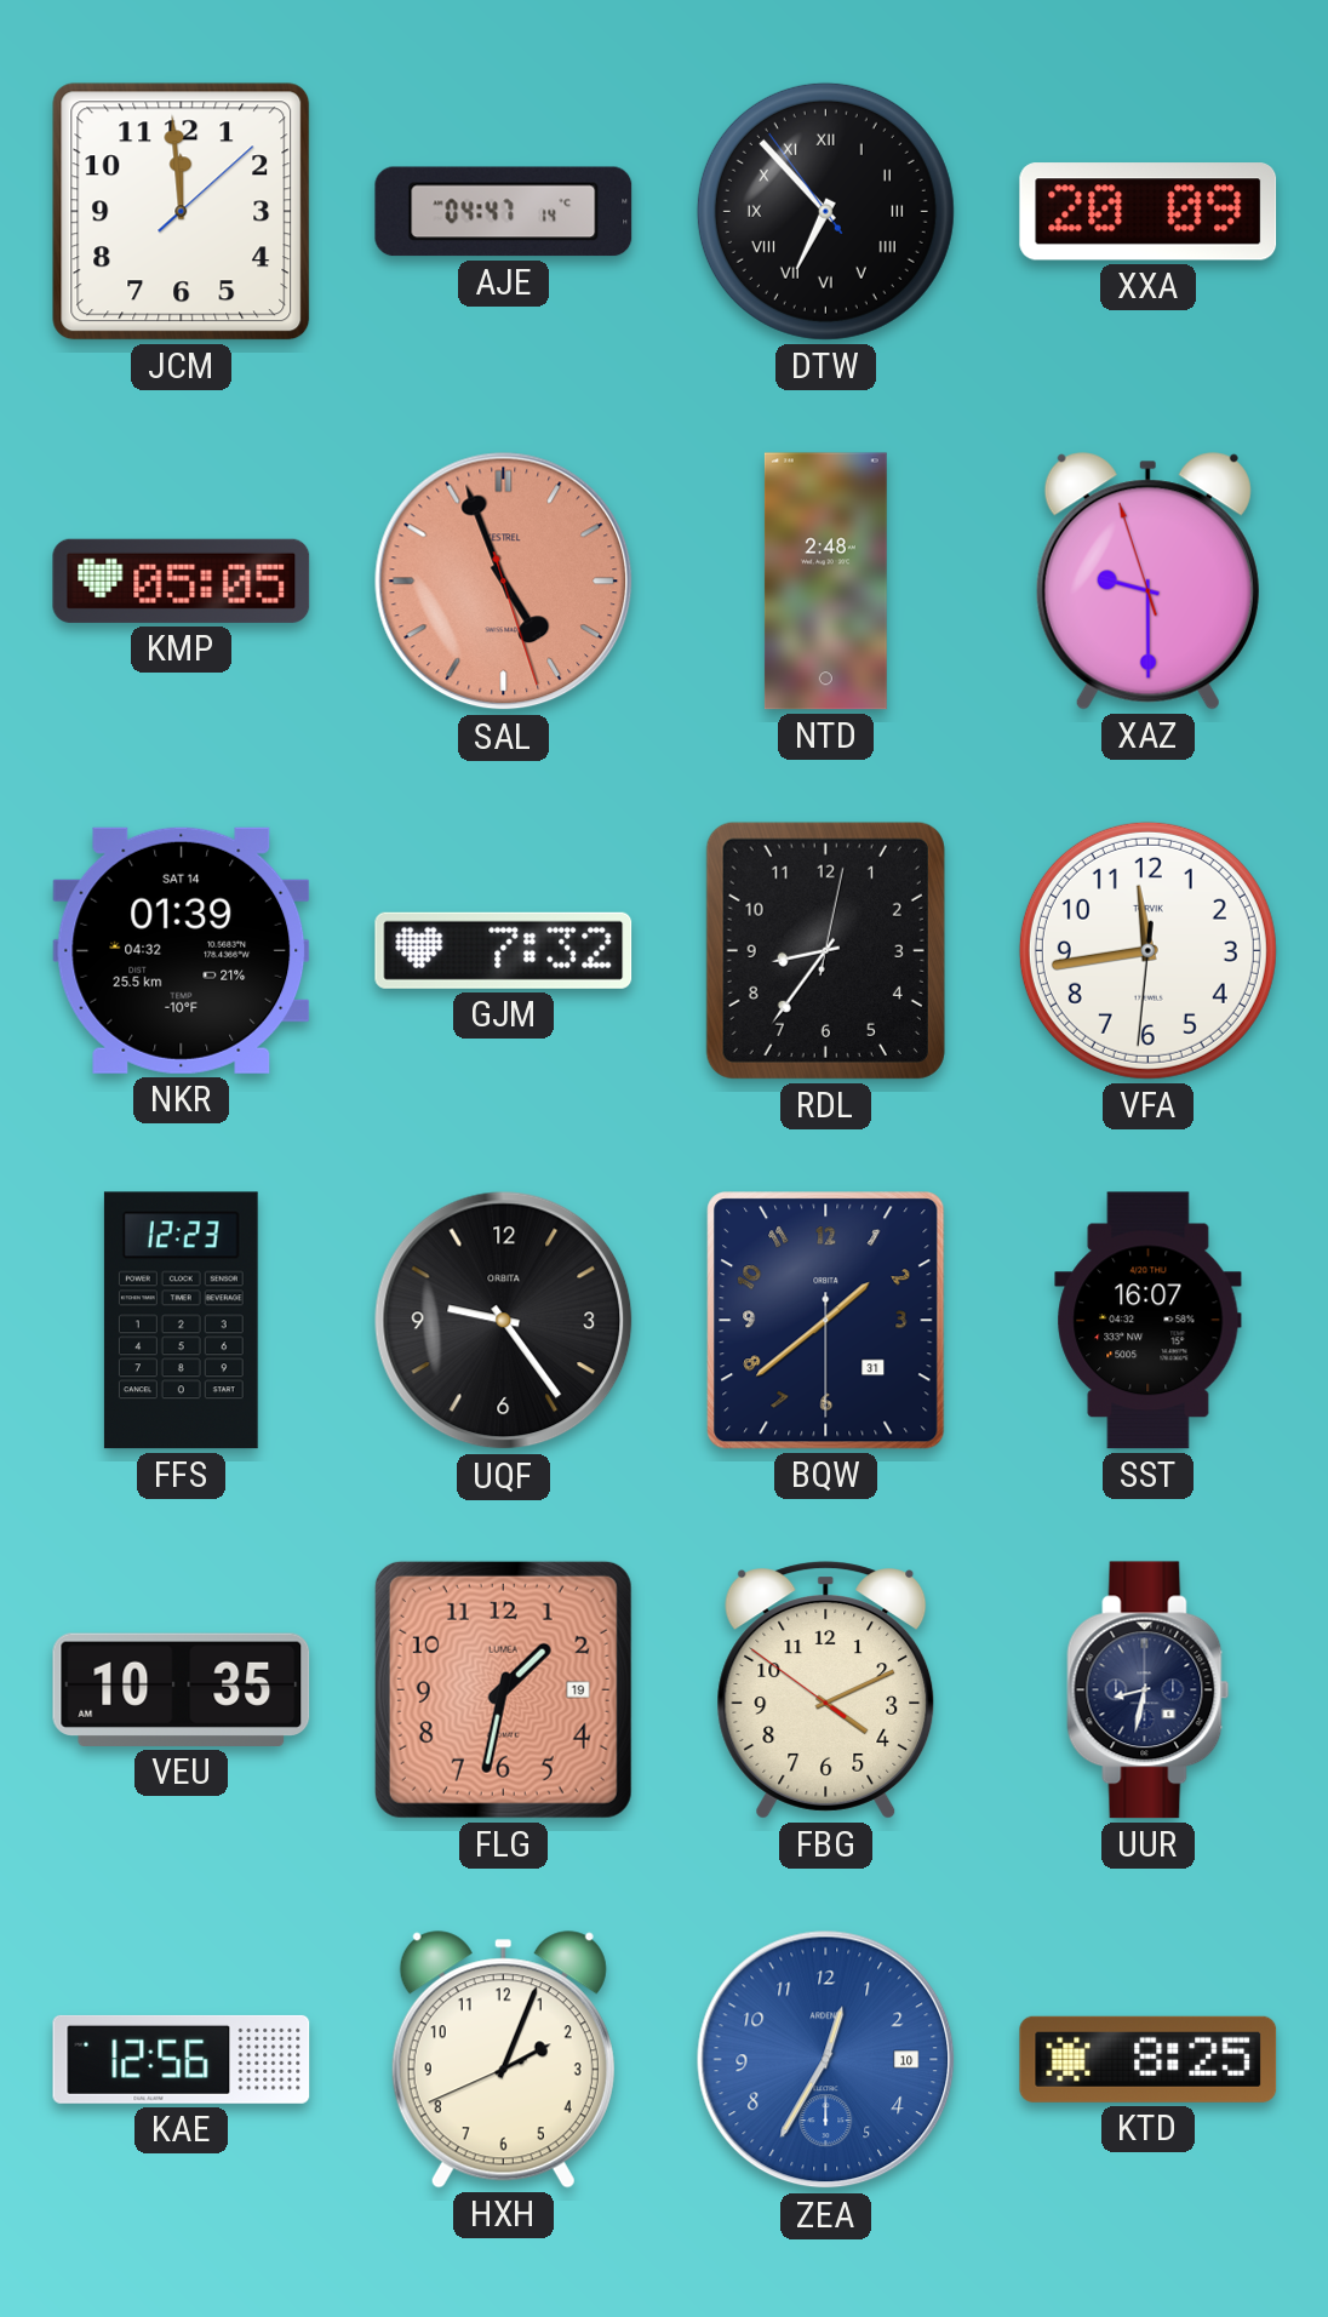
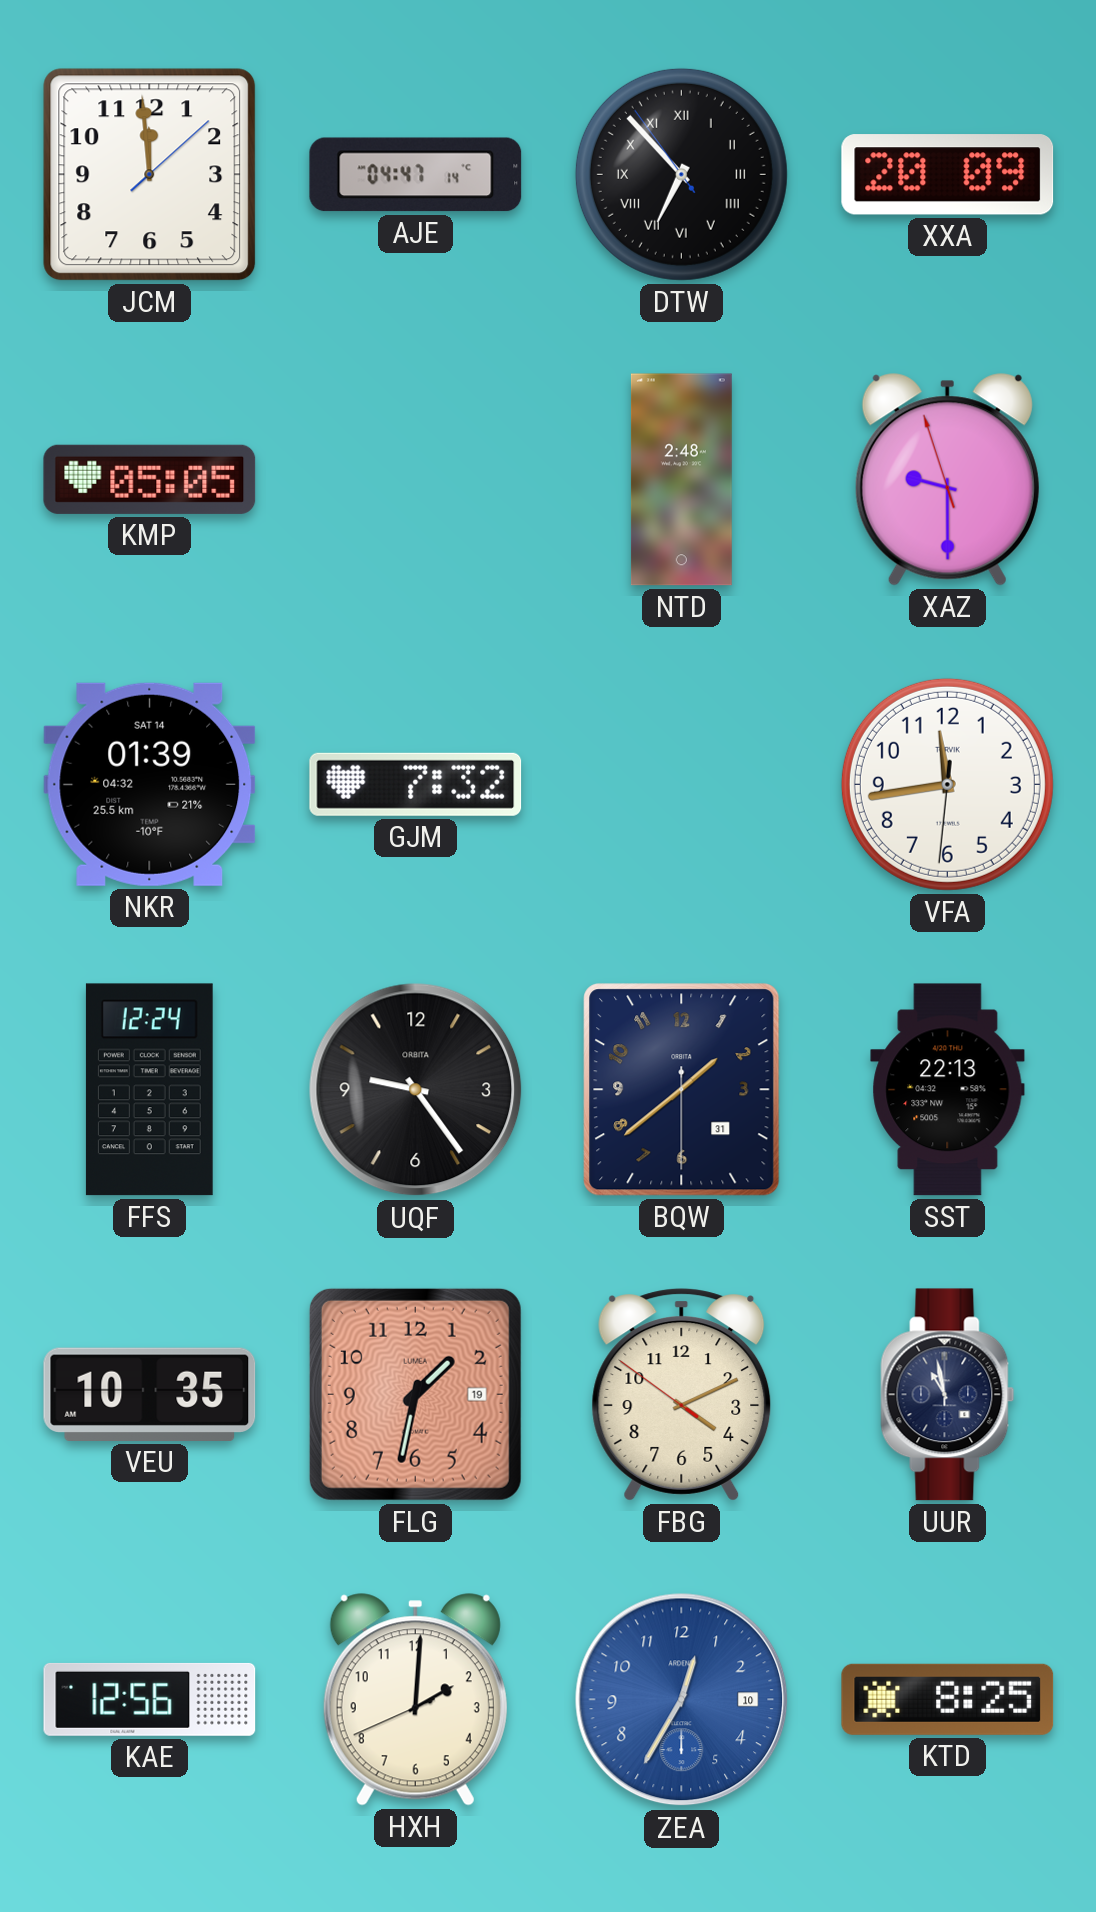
SAL: 4:56 -> none (504, 582)
RDL: 8:36 -> none (825, 950)
FFS: 12:23 -> 12:24 (149, 1090)
SST: 16:07 -> 22:13 (948, 1090)
UUR: 8:32 -> 10:58 (948, 1395)
HXH: 2:03 -> 2:00 (415, 1700)
